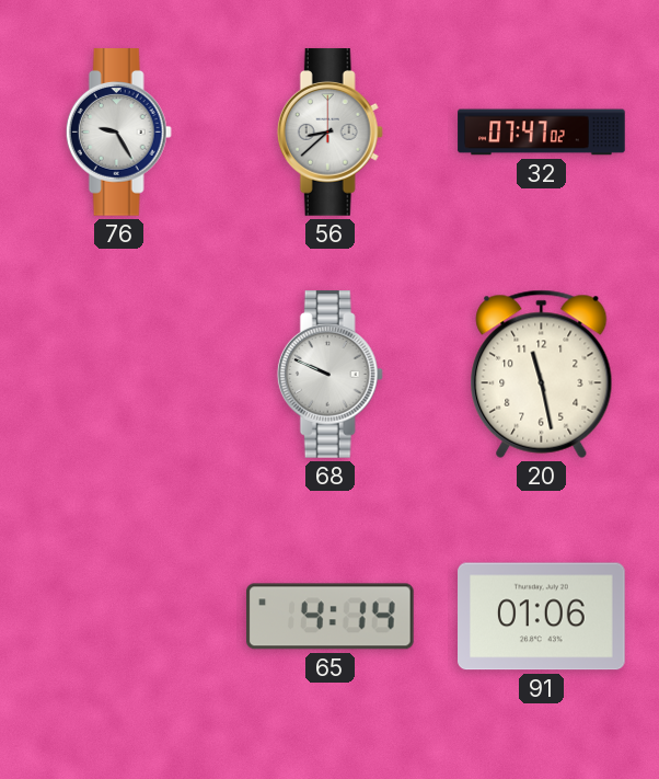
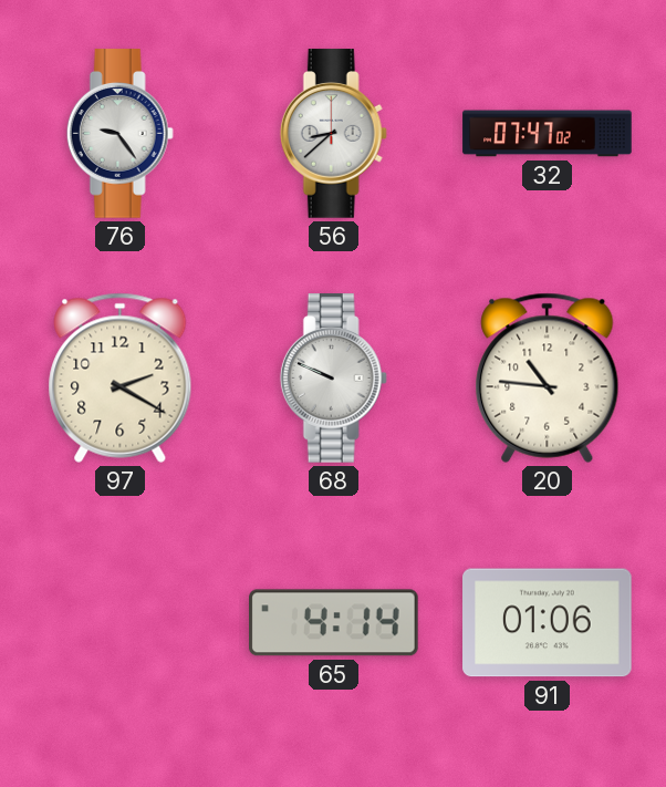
76: 9:25 -> 9:24 (119, 134)
97: none -> 2:20 (121, 377)
20: 11:28 -> 10:46 (548, 377)
